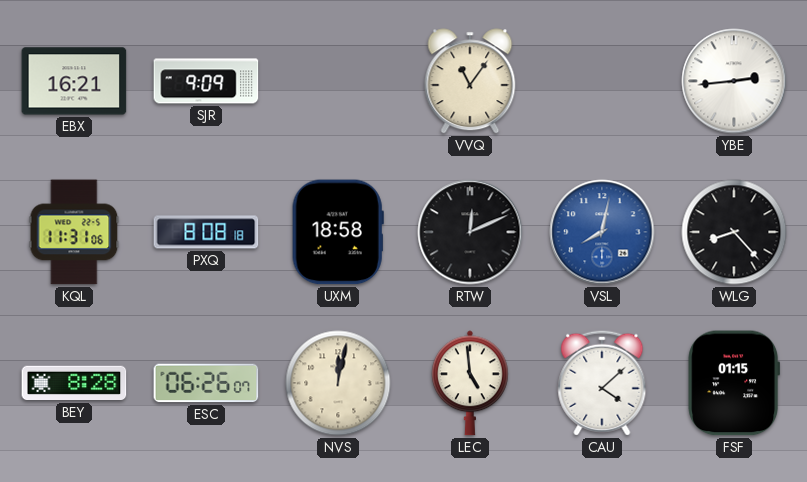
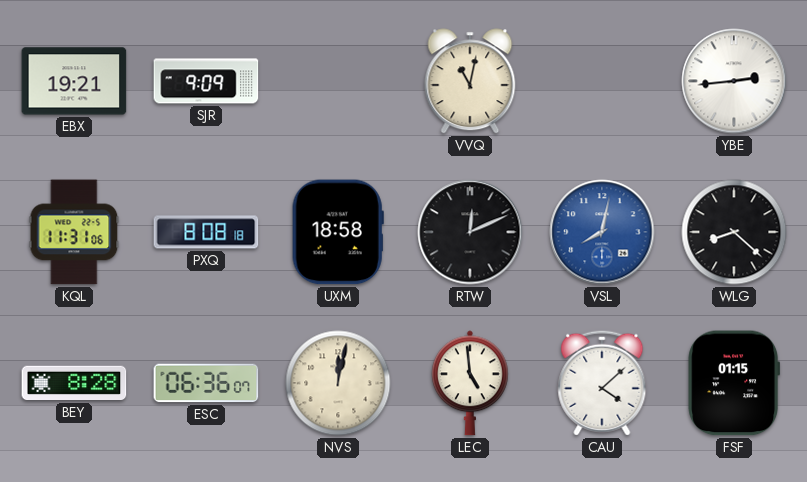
EBX: 16:21 -> 19:21 (74, 81)
VVQ: 11:06 -> 11:02 (470, 81)
WLG: 8:23 -> 8:22 (734, 232)
ESC: 06:26 -> 06:36 (206, 383)
